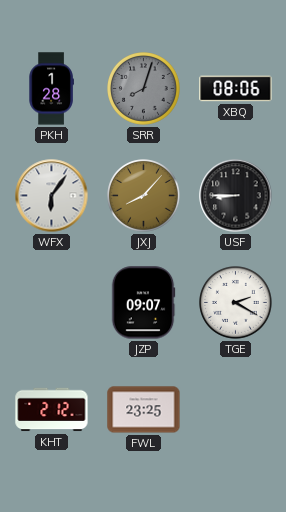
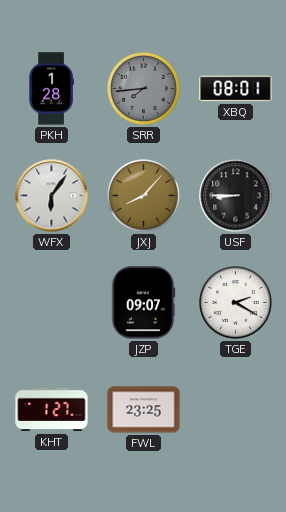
SRR: 8:03 -> 7:44 (144, 89)
XBQ: 08:06 -> 08:01 (236, 89)
KHT: 2:12 -> 1:27 (52, 410)
